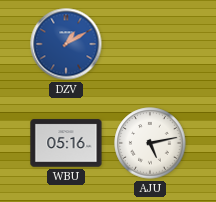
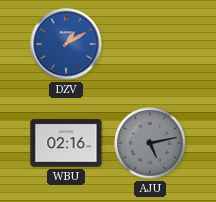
WBU: 05:16 -> 02:16 (66, 143)
AJU dial: white -> grey (150, 143)
